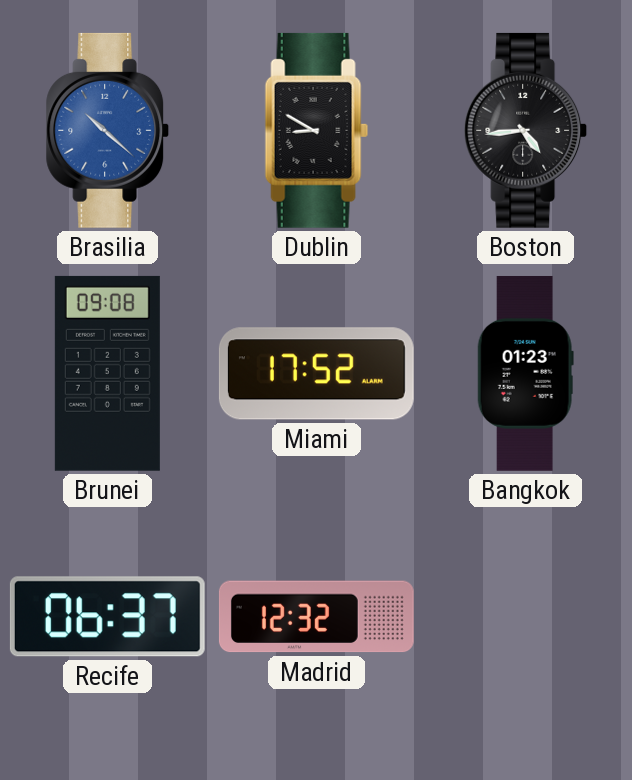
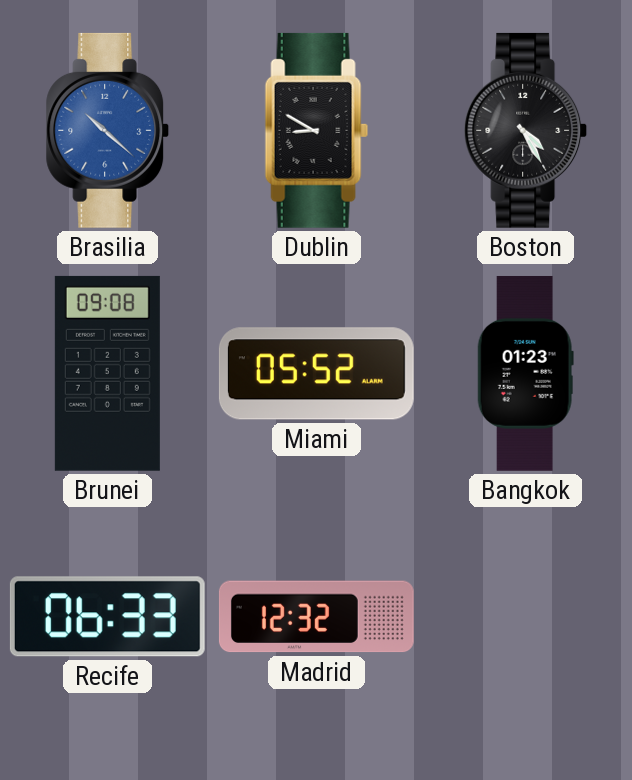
Boston: 4:44 -> 4:25 (526, 130)
Miami: 17:52 -> 05:52 (316, 374)
Recife: 06:37 -> 06:33 (107, 617)
